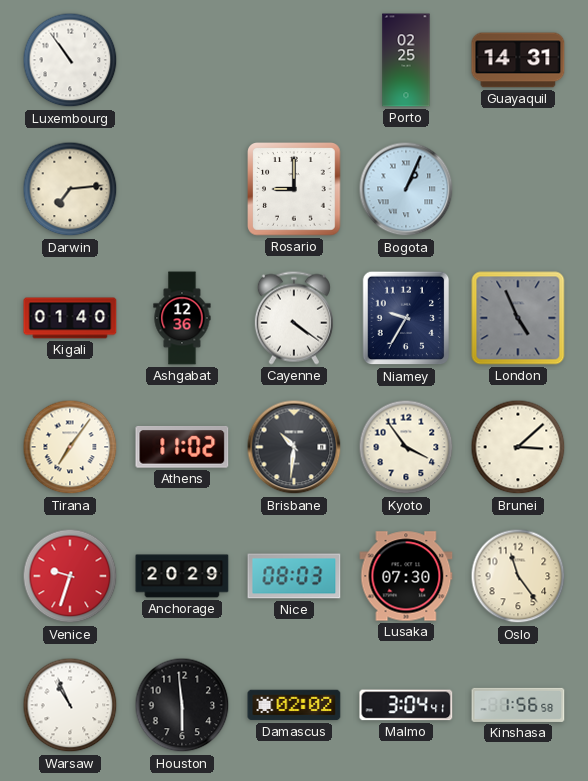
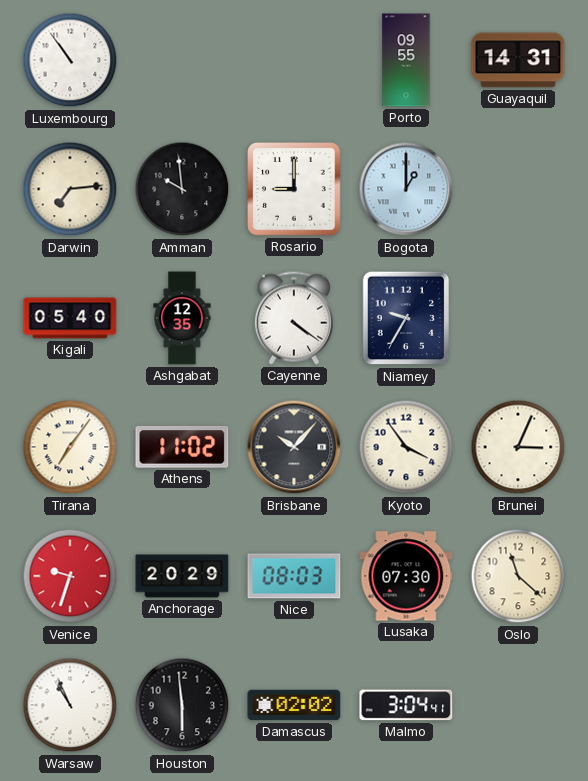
Porto: 02:25 -> 09:55 (406, 60)
Amman: none -> 9:59 (182, 189)
Bogota: 1:04 -> 1:00 (406, 189)
Kigali: 01:40 -> 05:40 (70, 318)
Ashgabat: 12:36 -> 12:35 (182, 318)
London: 4:56 -> none (518, 318)
Brisbane: 10:31 -> 10:07 (294, 447)
Brunei: 3:08 -> 3:04 (518, 447)
Oslo: 11:24 -> 11:22 (518, 576)
Kinshasa: 1:56 -> none (518, 705)
